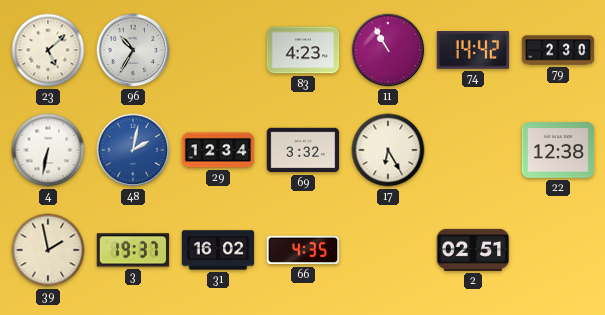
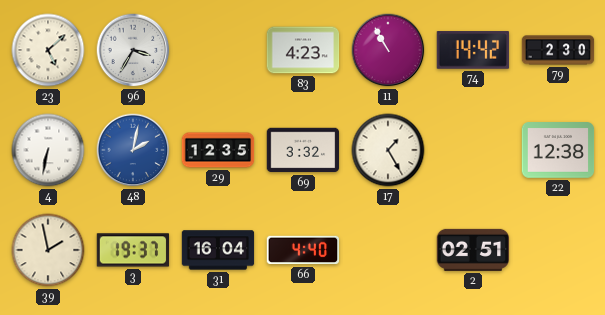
96: 10:35 -> 3:35 (133, 50)
29: 12:34 -> 12:35 (218, 150)
17: 6:25 -> 1:25 (388, 150)
31: 16:02 -> 16:04 (218, 250)
66: 4:35 -> 4:40 (303, 250)
